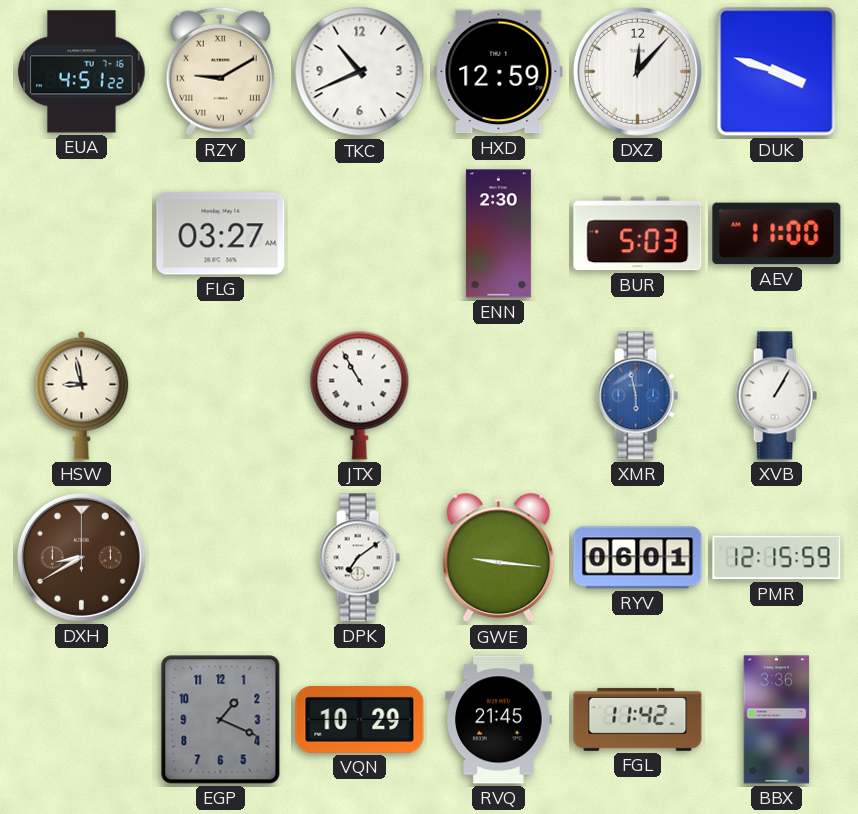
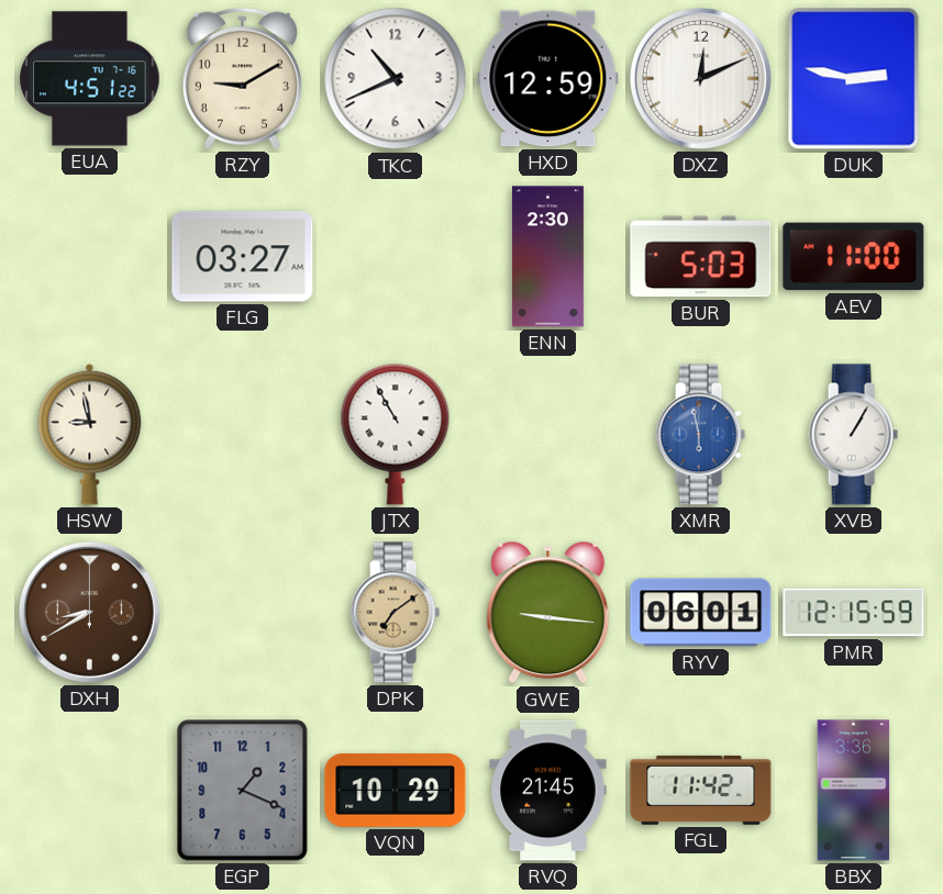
RZY numerals: Roman -> Arabic (242, 78)
DXZ: 12:07 -> 12:11 (700, 78)
DUK: 3:48 -> 2:47 (854, 79)
DPK dial: white -> champagne (395, 613)
